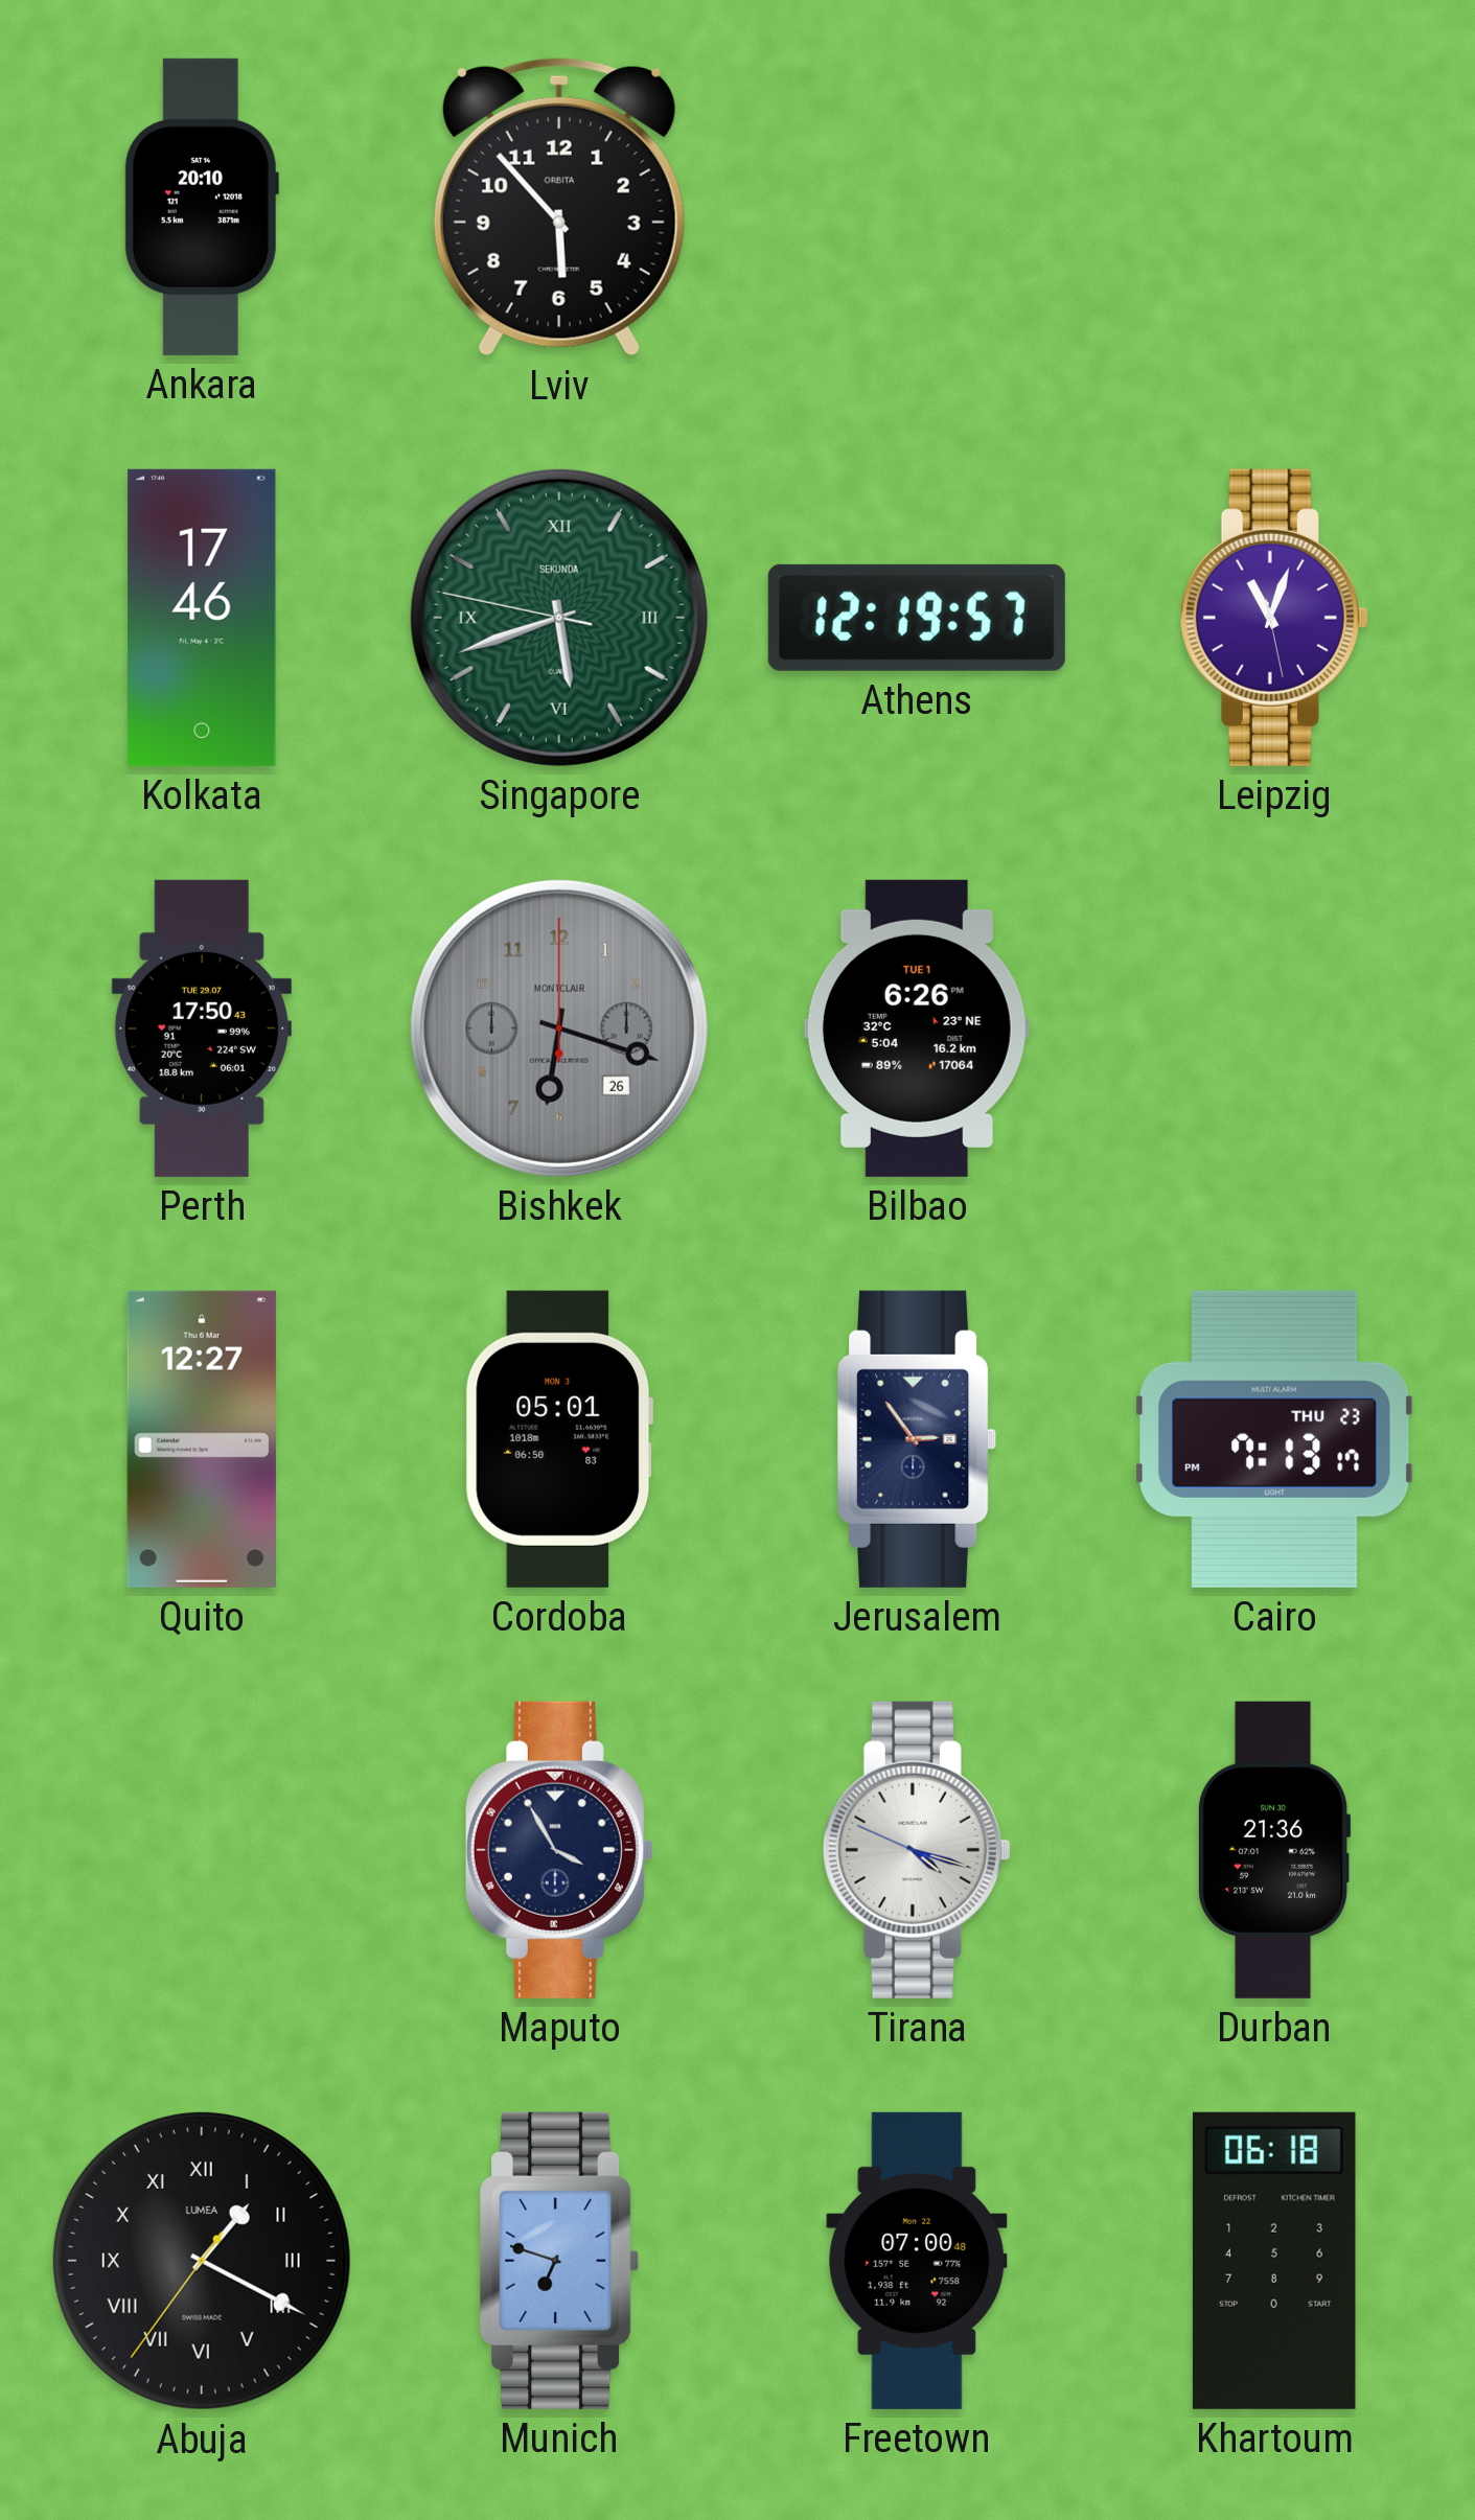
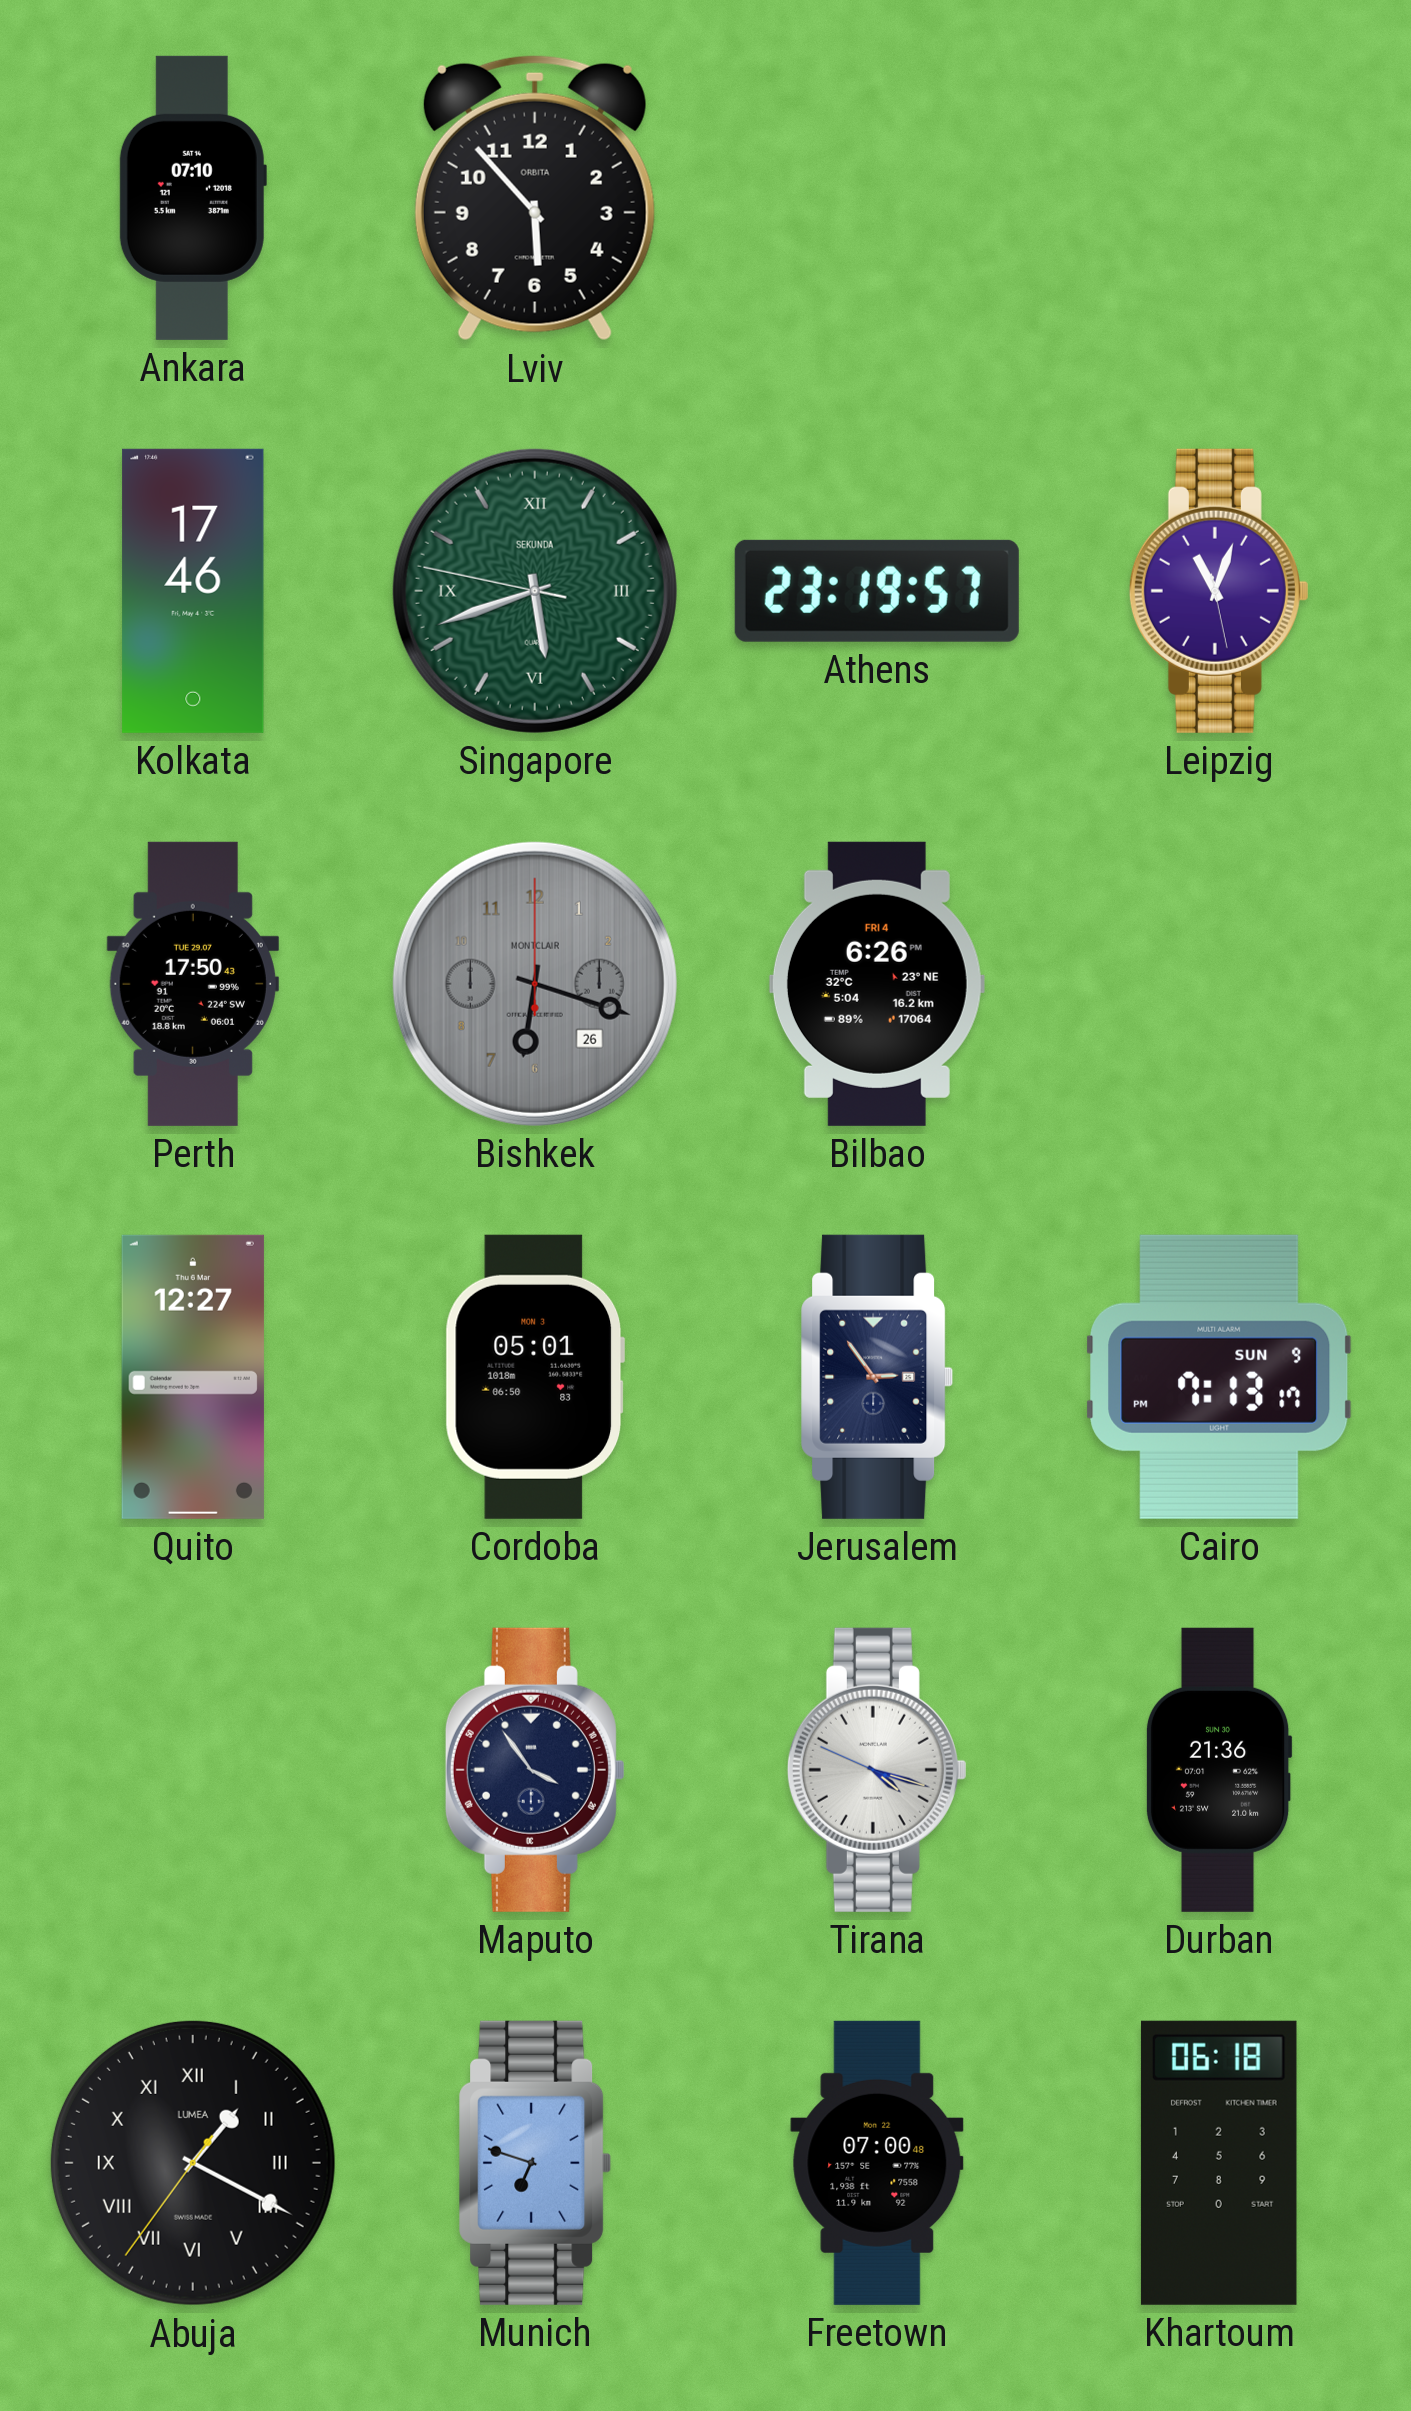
Ankara: 20:10 -> 07:10 (193, 198)
Athens: 12:19 -> 23:19 (877, 591)
Bilbao date: TUE 1 -> FRI 4 (877, 984)
Cairo date: THU 23 -> SUN 9 (1219, 1377)
Maputo: 3:55 -> 3:54 (535, 1770)
